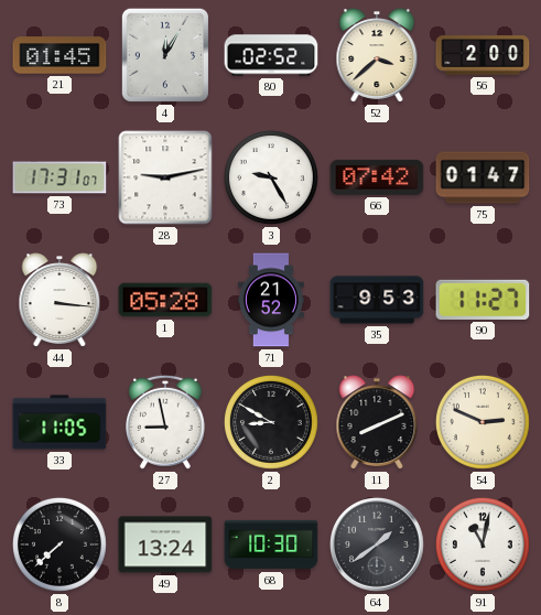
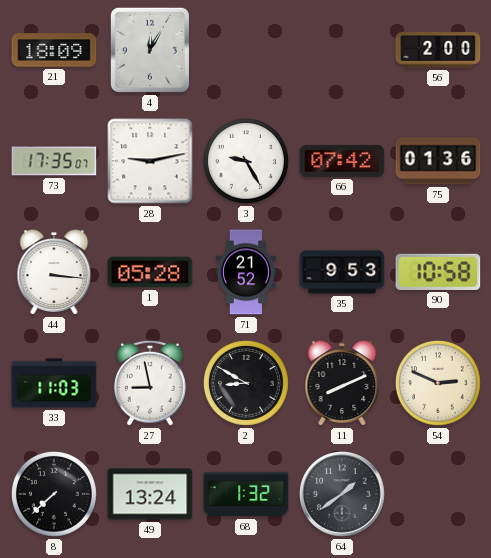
21: 01:45 -> 18:09 (54, 50)
80: 02:52 -> none (271, 55)
52: 3:38 -> none (377, 55)
73: 17:31 -> 17:35 (54, 161)
75: 01:47 -> 01:36 (438, 161)
90: 11:27 -> 10:58 (438, 272)
33: 11:05 -> 11:03 (54, 383)
68: 10:30 -> 1:32 (246, 494)
91: 11:02 -> none (483, 544)
